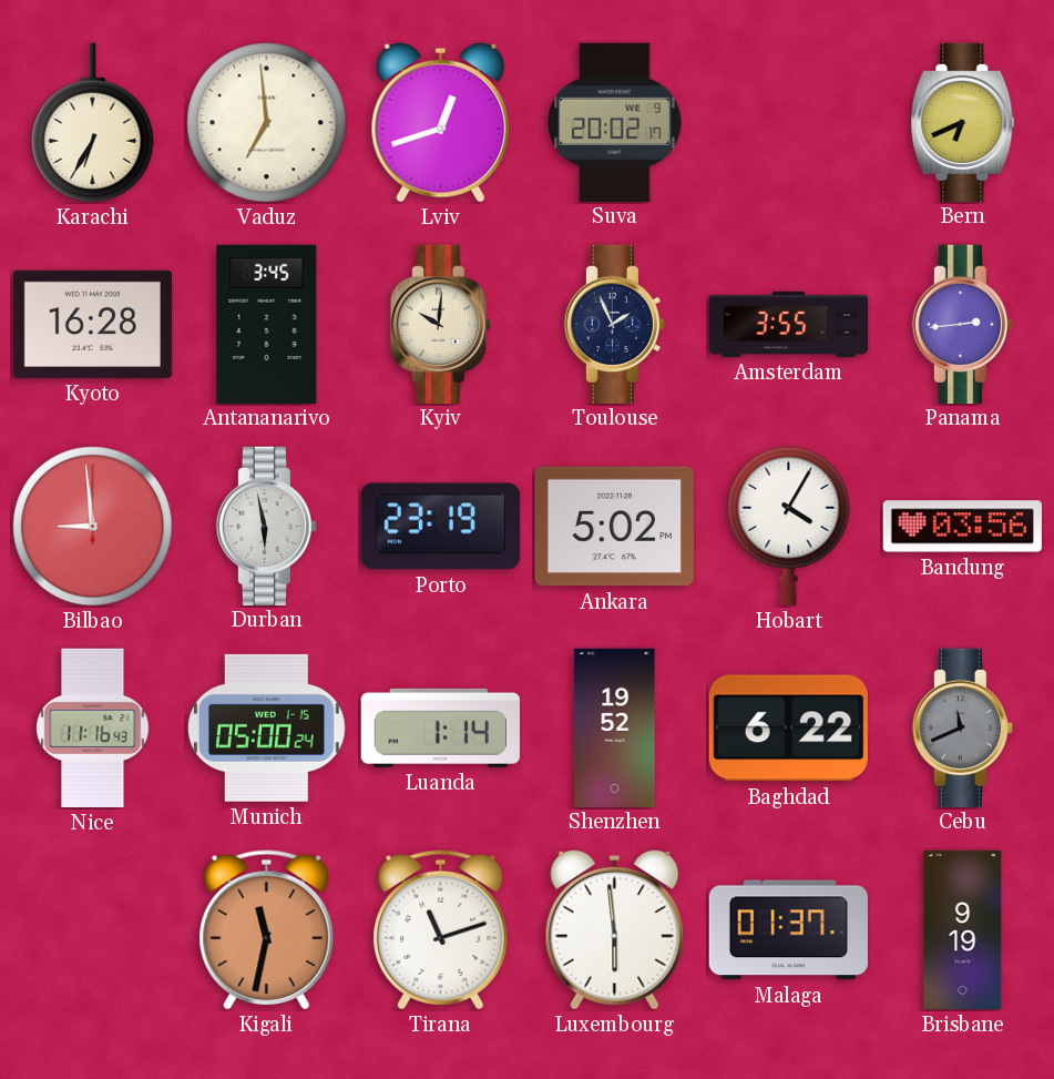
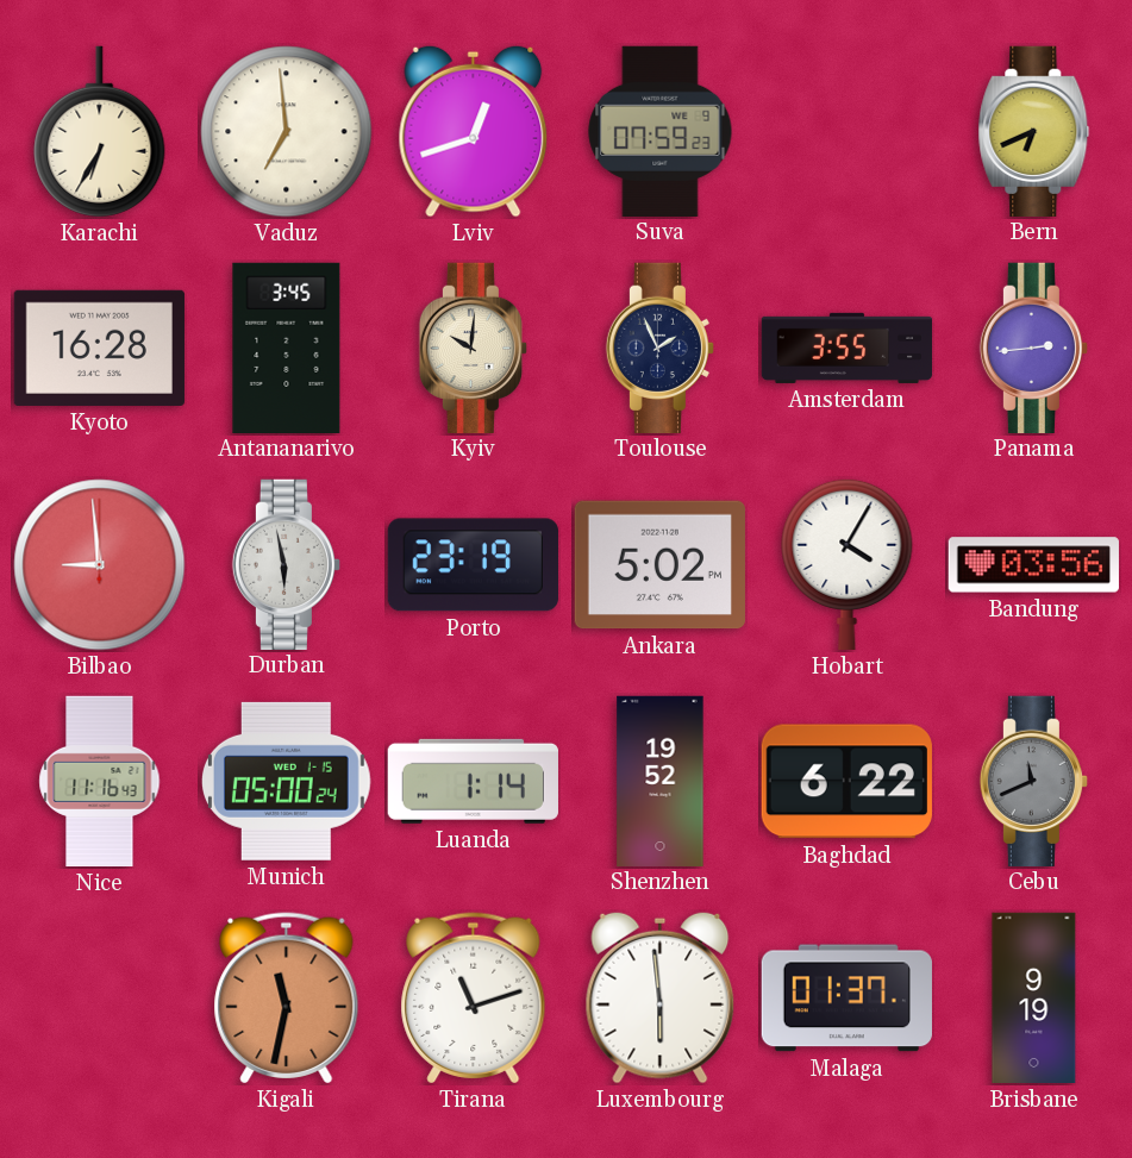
Suva: 20:02 -> 07:59 (661, 131)
